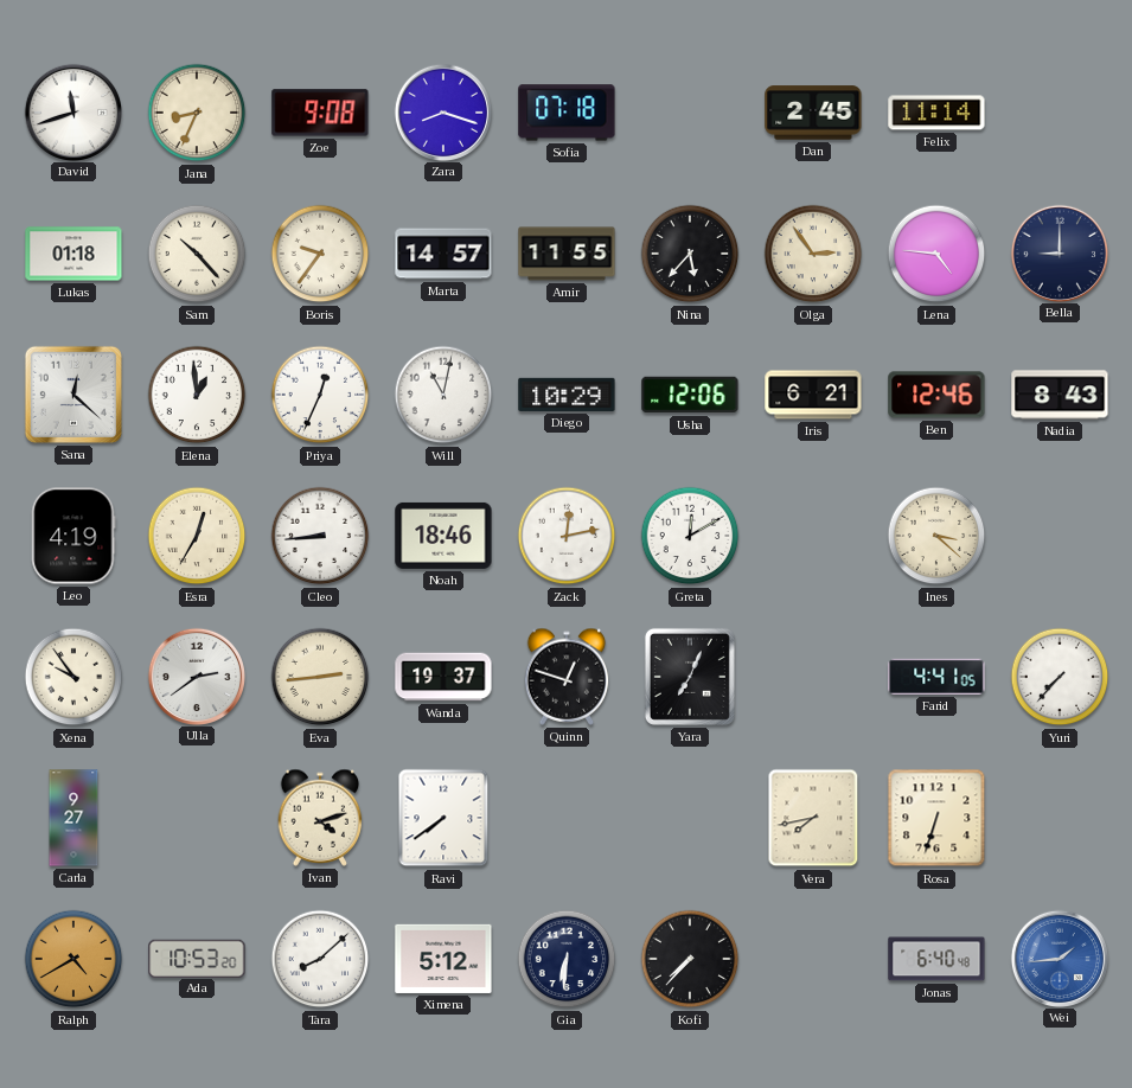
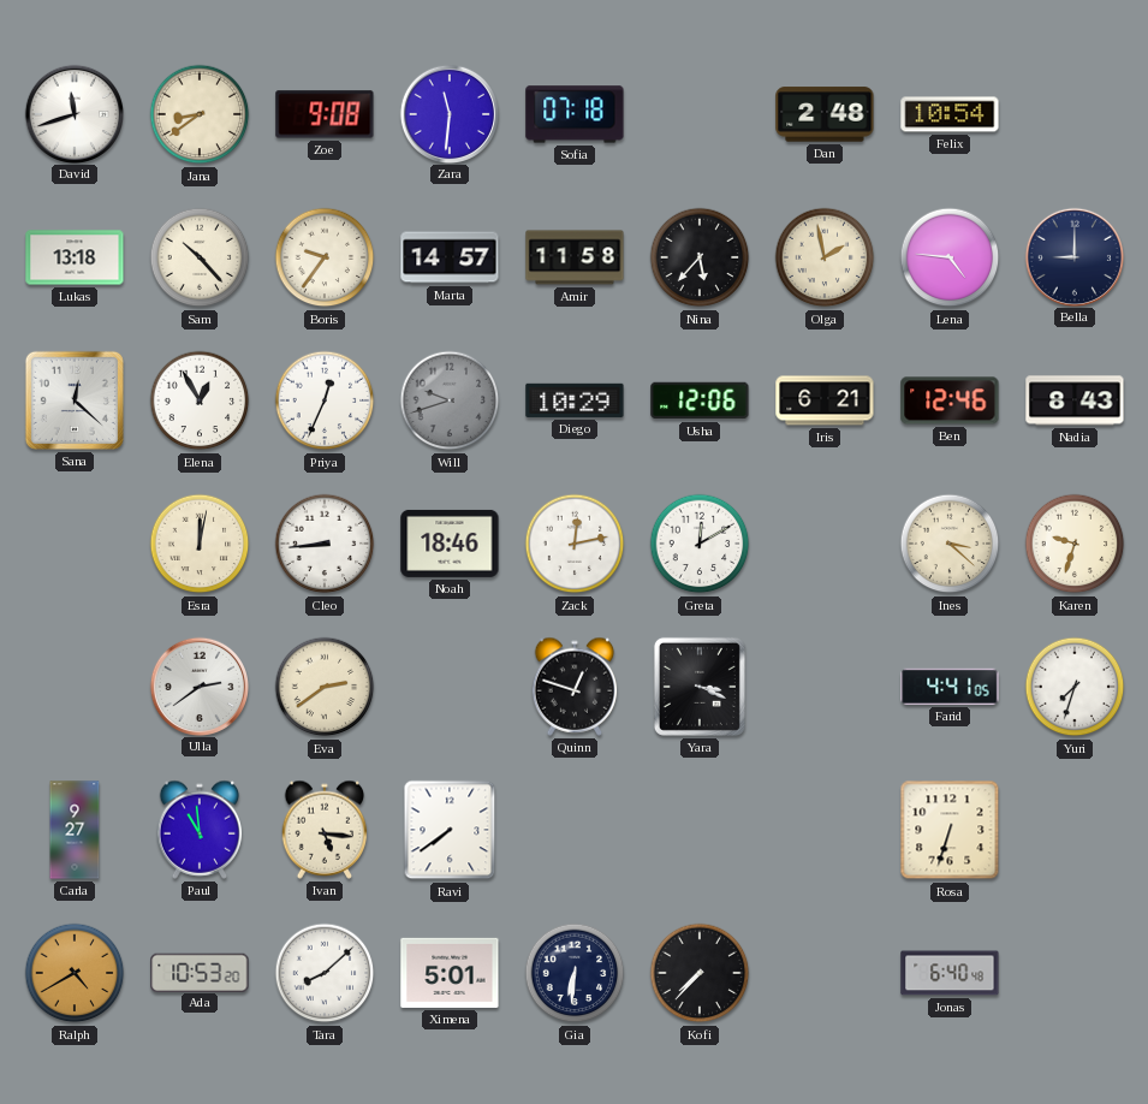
Jana: 8:34 -> 8:39 (200, 114)
Zara: 8:18 -> 11:31 (448, 113)
Dan: 2:45 -> 2:48 (825, 114)
Felix: 11:14 -> 10:54 (950, 114)
Lukas: 01:18 -> 13:18 (75, 257)
Amir: 11:55 -> 11:58 (575, 257)
Olga: 2:54 -> 1:58 (825, 257)
Elena: 12:59 -> 12:55 (200, 400)
Will: 11:02 -> 9:42 (450, 400)
Will dial: white -> grey (450, 400)
Leo: 4:19 -> none (73, 536)
Esra: 12:35 -> 12:02 (200, 544)
Karen: none -> 9:33 (1075, 544)
Xena: 9:54 -> none (73, 677)
Eva: 2:44 -> 2:39 (325, 687)
Wanda: 19:37 -> none (443, 677)
Yara: 7:04 -> 3:19 (700, 687)
Yuri: 7:37 -> 7:33 (1075, 687)
Paul: none -> 10:59 (200, 830)
Ivan: 4:12 -> 5:16 (325, 830)
Vera: 7:43 -> none (813, 818)
Ximena: 5:12 -> 5:01 (450, 973)
Wei: 1:44 -> none (1059, 958)
